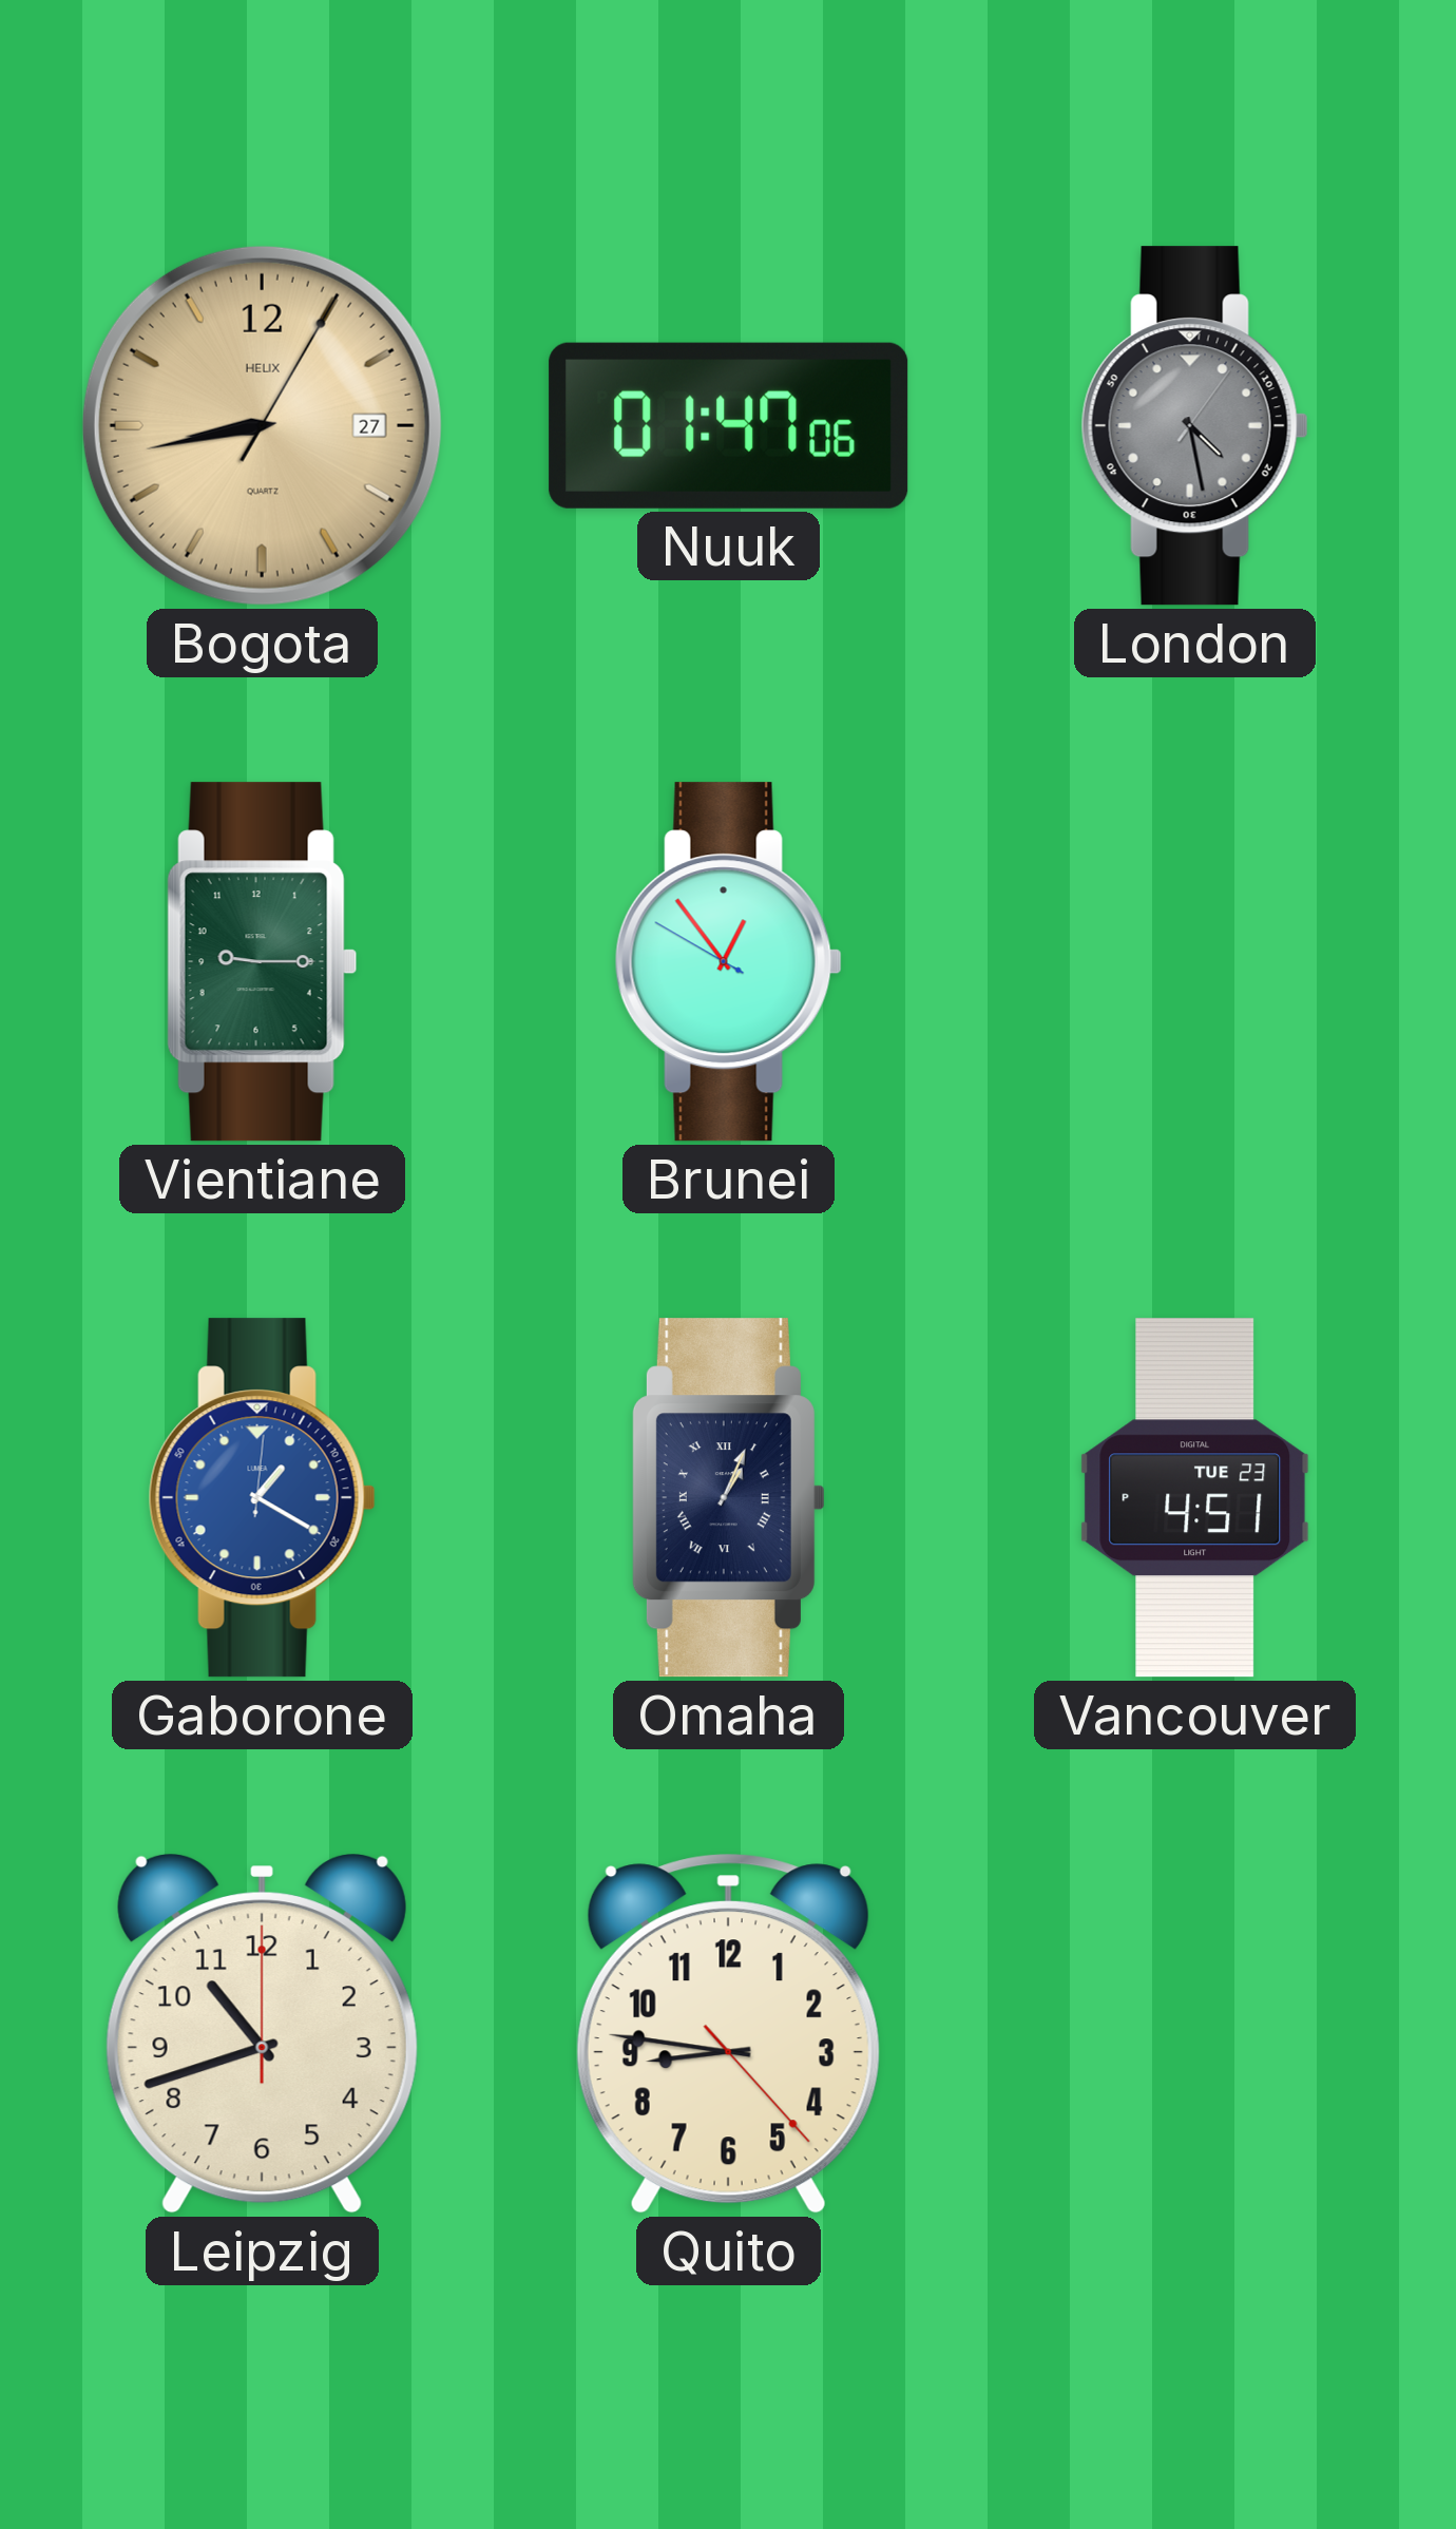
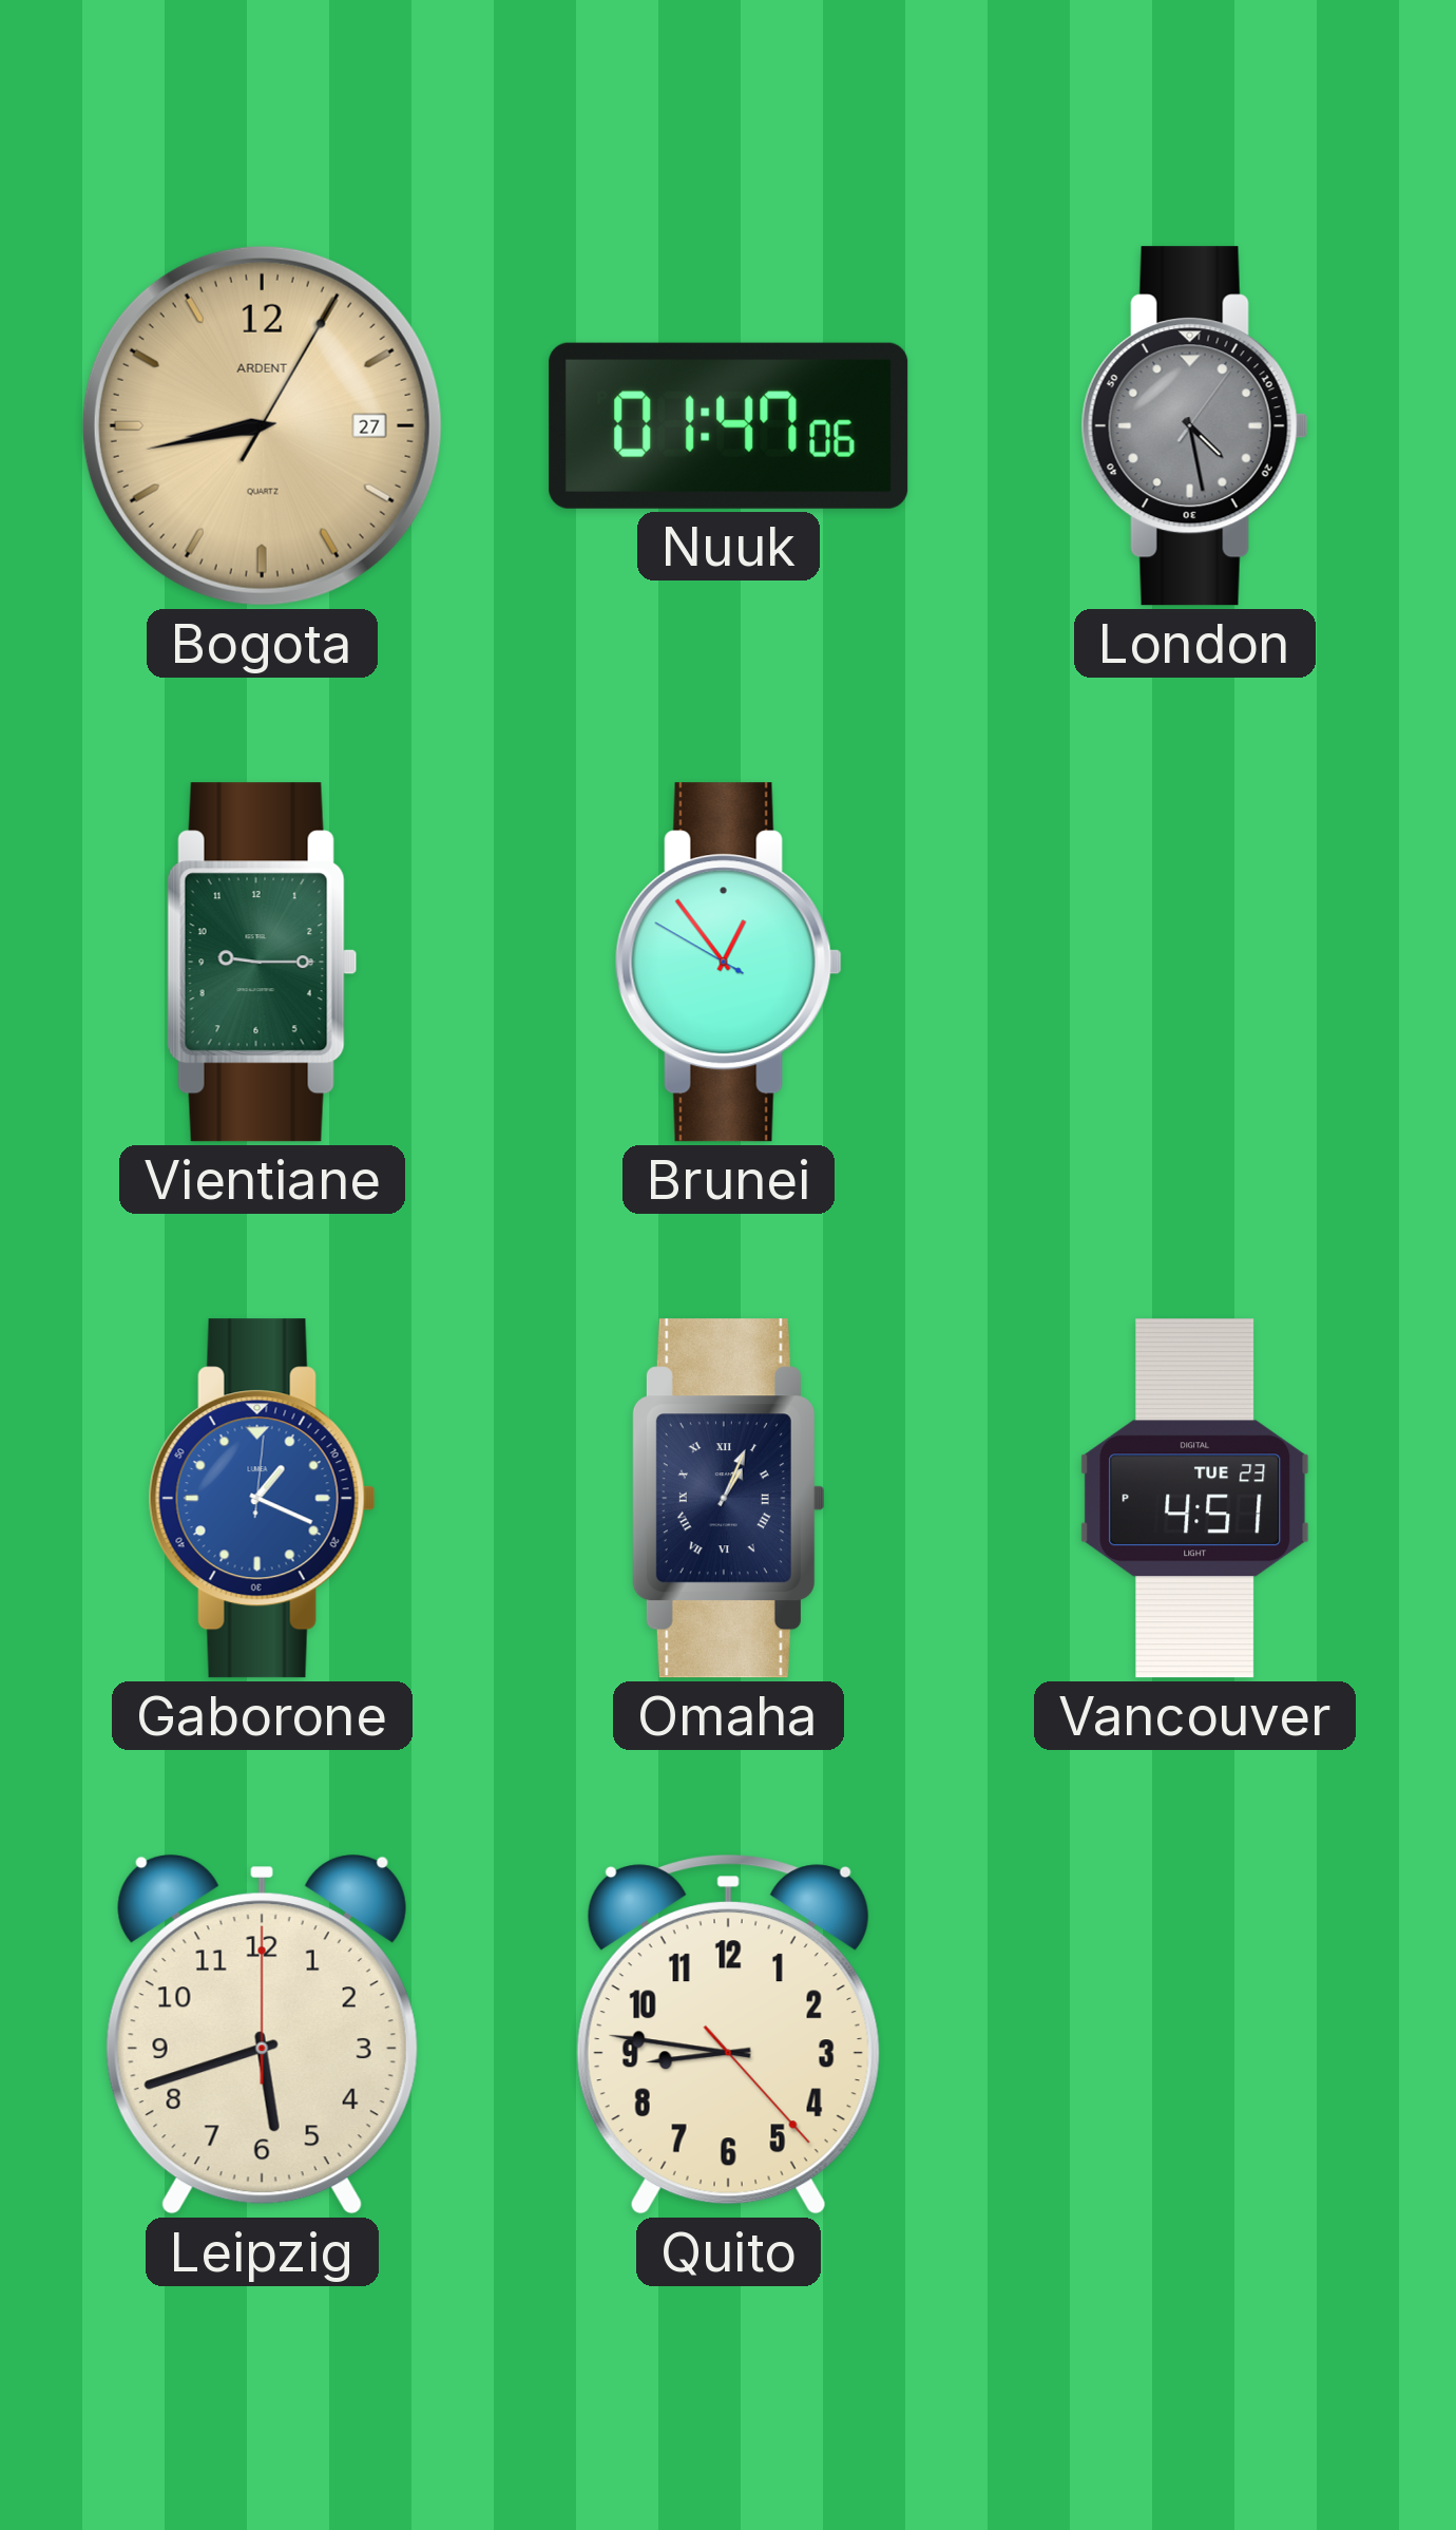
Bogota brand: HELIX -> ARDENT (262, 425)
Gaborone: 1:20 -> 1:19 (262, 1499)
Leipzig: 10:42 -> 5:42 (262, 2035)
